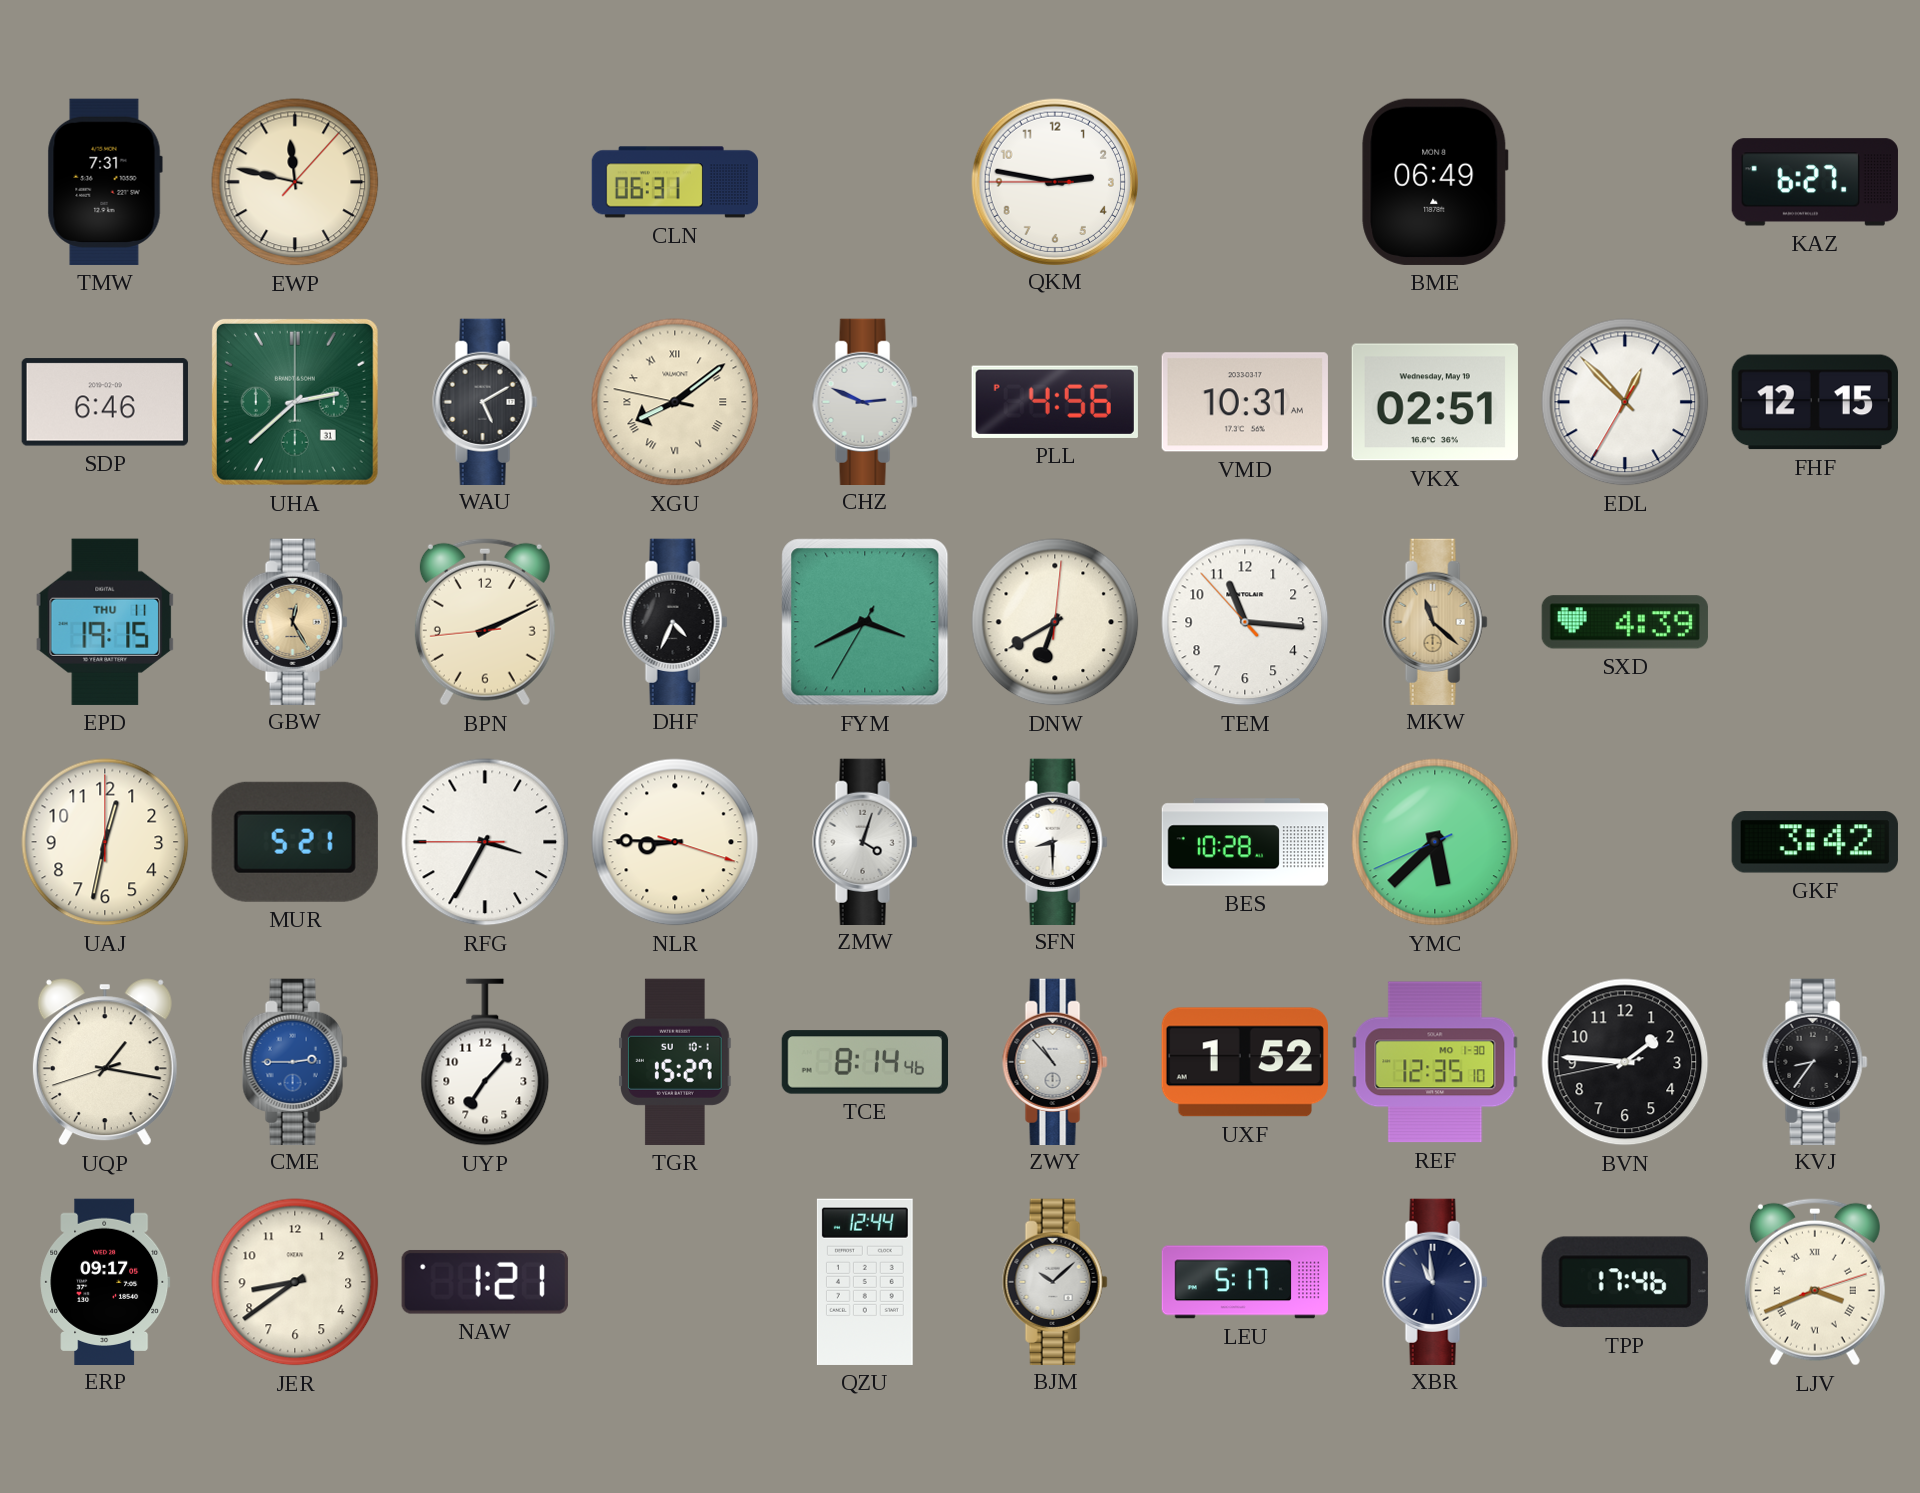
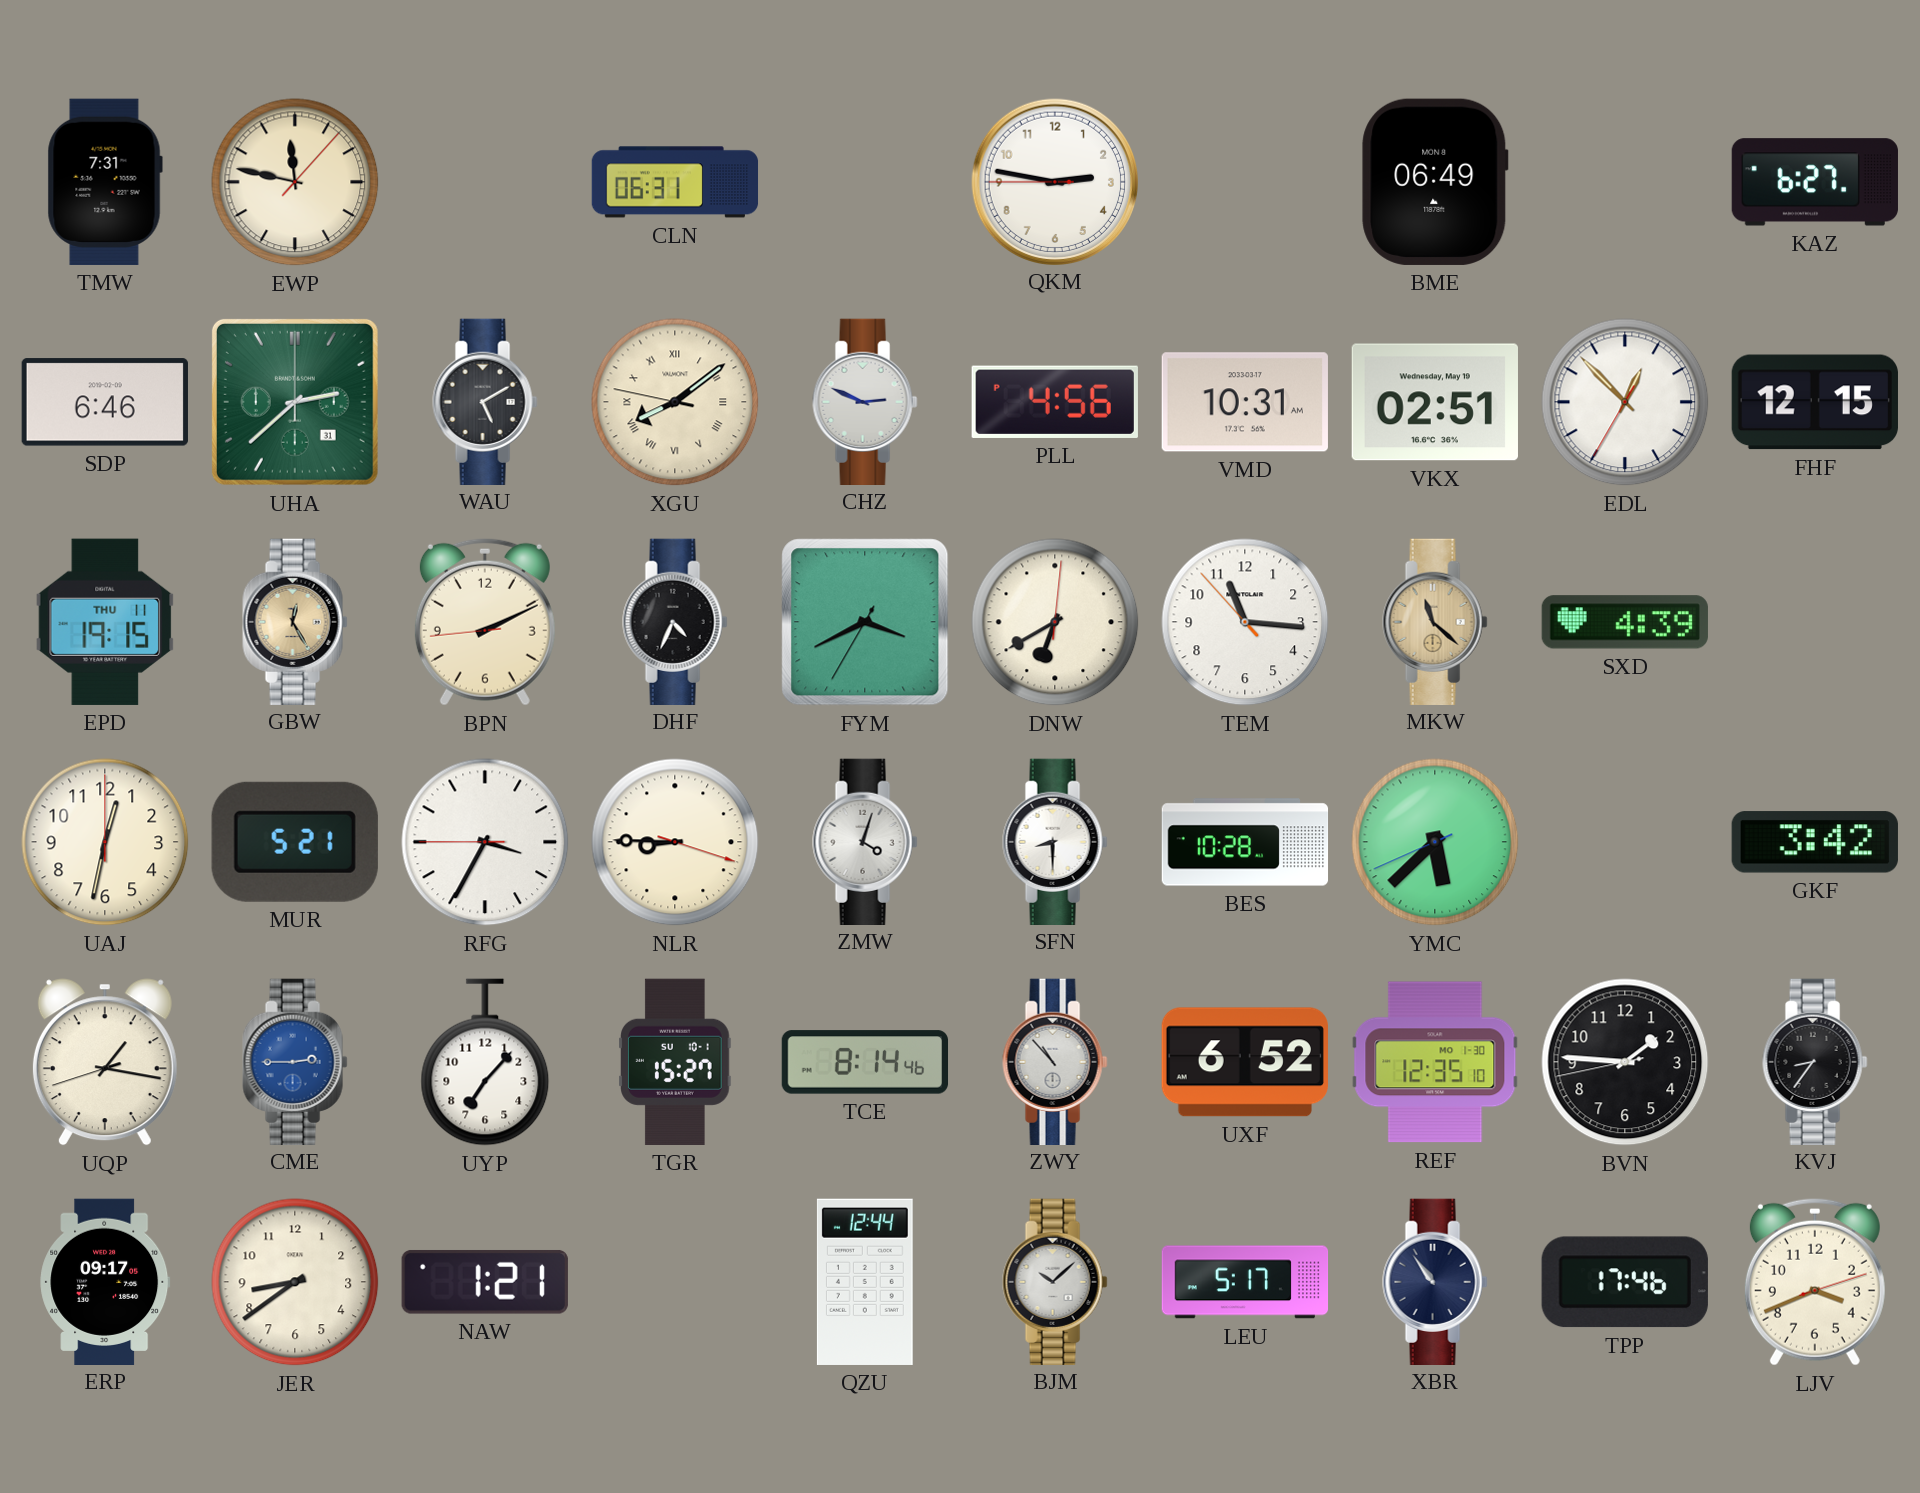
UXF: 1:52 -> 6:52 (1245, 1062)
XBR: 10:59 -> 10:54 (1435, 1281)
LJV numerals: Roman -> Arabic (1815, 1282)
